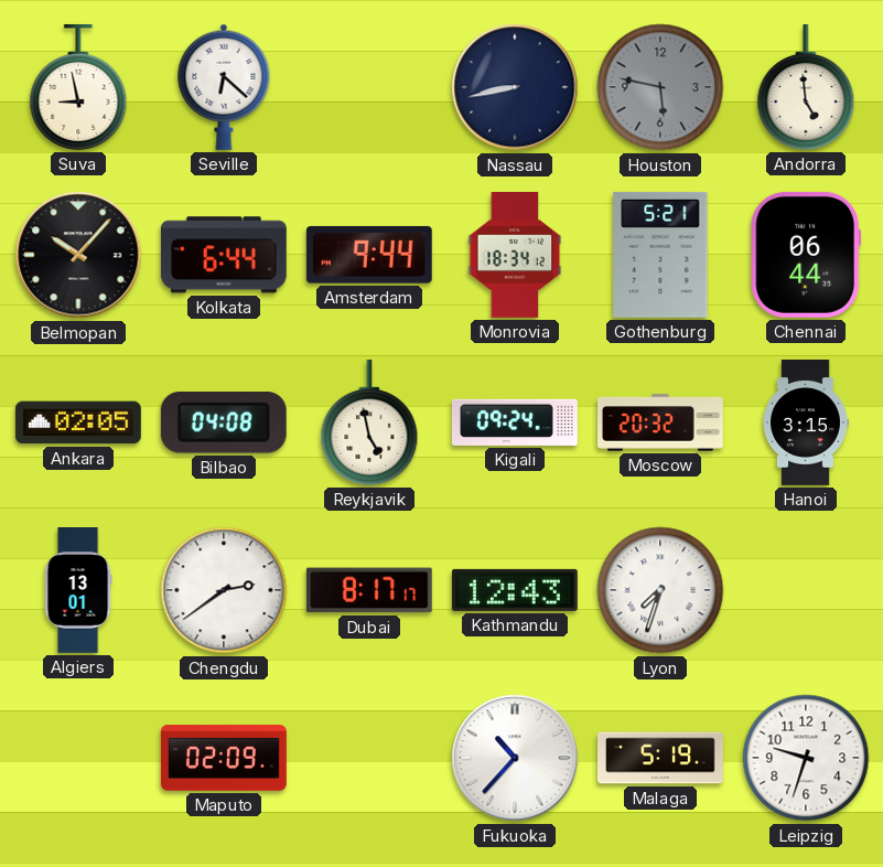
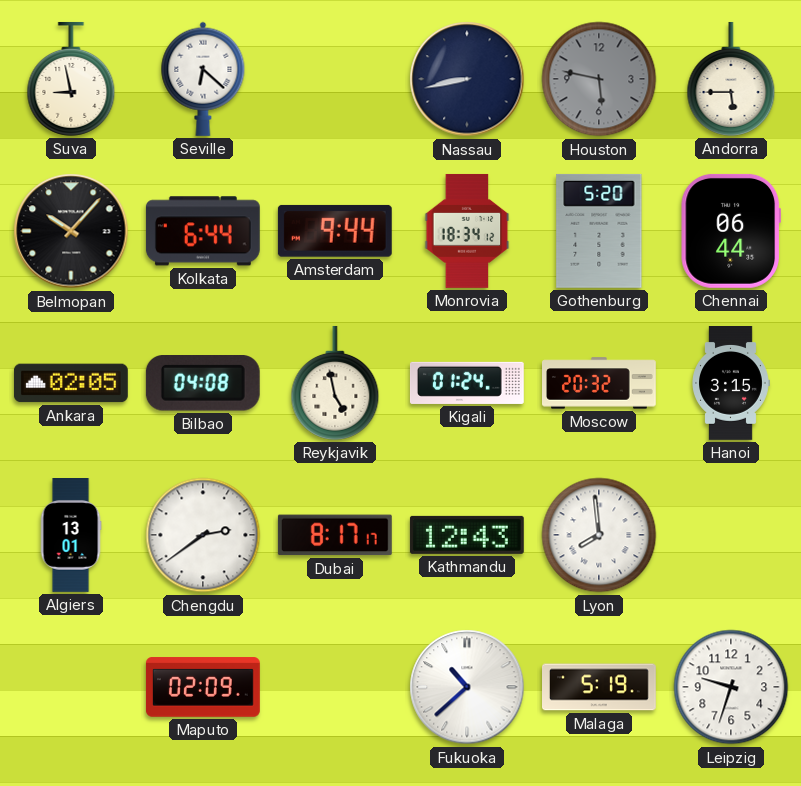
Andorra: 4:59 -> 5:45 (731, 79)
Gothenburg: 5:21 -> 5:20 (599, 231)
Kigali: 09:24 -> 01:24 (467, 383)
Lyon: 7:33 -> 7:59 (599, 535)
Fukuoka: 10:37 -> 10:38 (467, 687)
